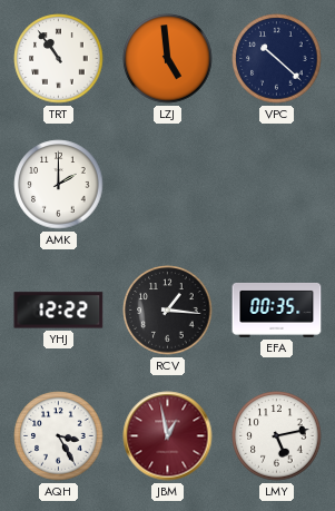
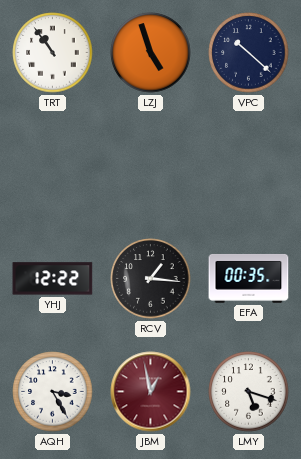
LZJ: 4:59 -> 4:57 (151, 53)
AMK: 2:00 -> none (59, 185)
LMY: 5:13 -> 5:18 (249, 392)
